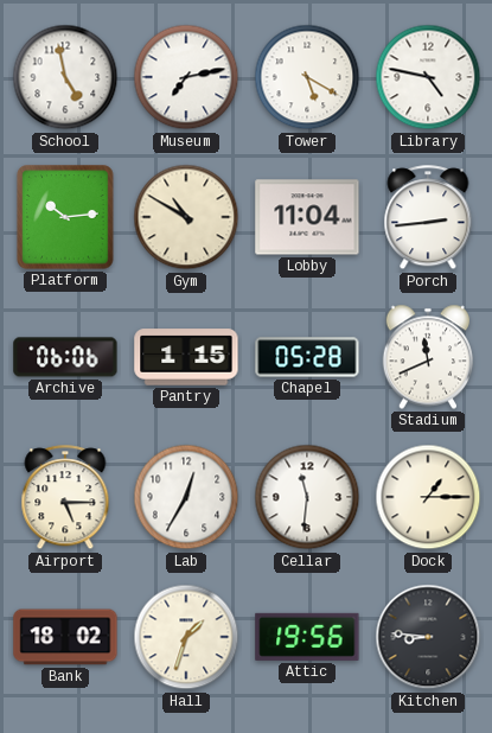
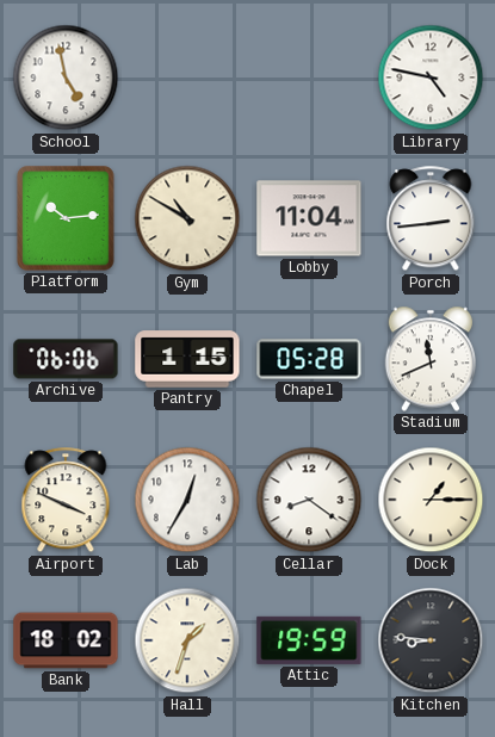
Museum: 7:13 -> none (186, 77)
Tower: 5:20 -> none (307, 77)
Airport: 5:15 -> 3:49 (66, 501)
Cellar: 11:31 -> 8:21 (309, 500)
Attic: 19:56 -> 19:59 (309, 640)
